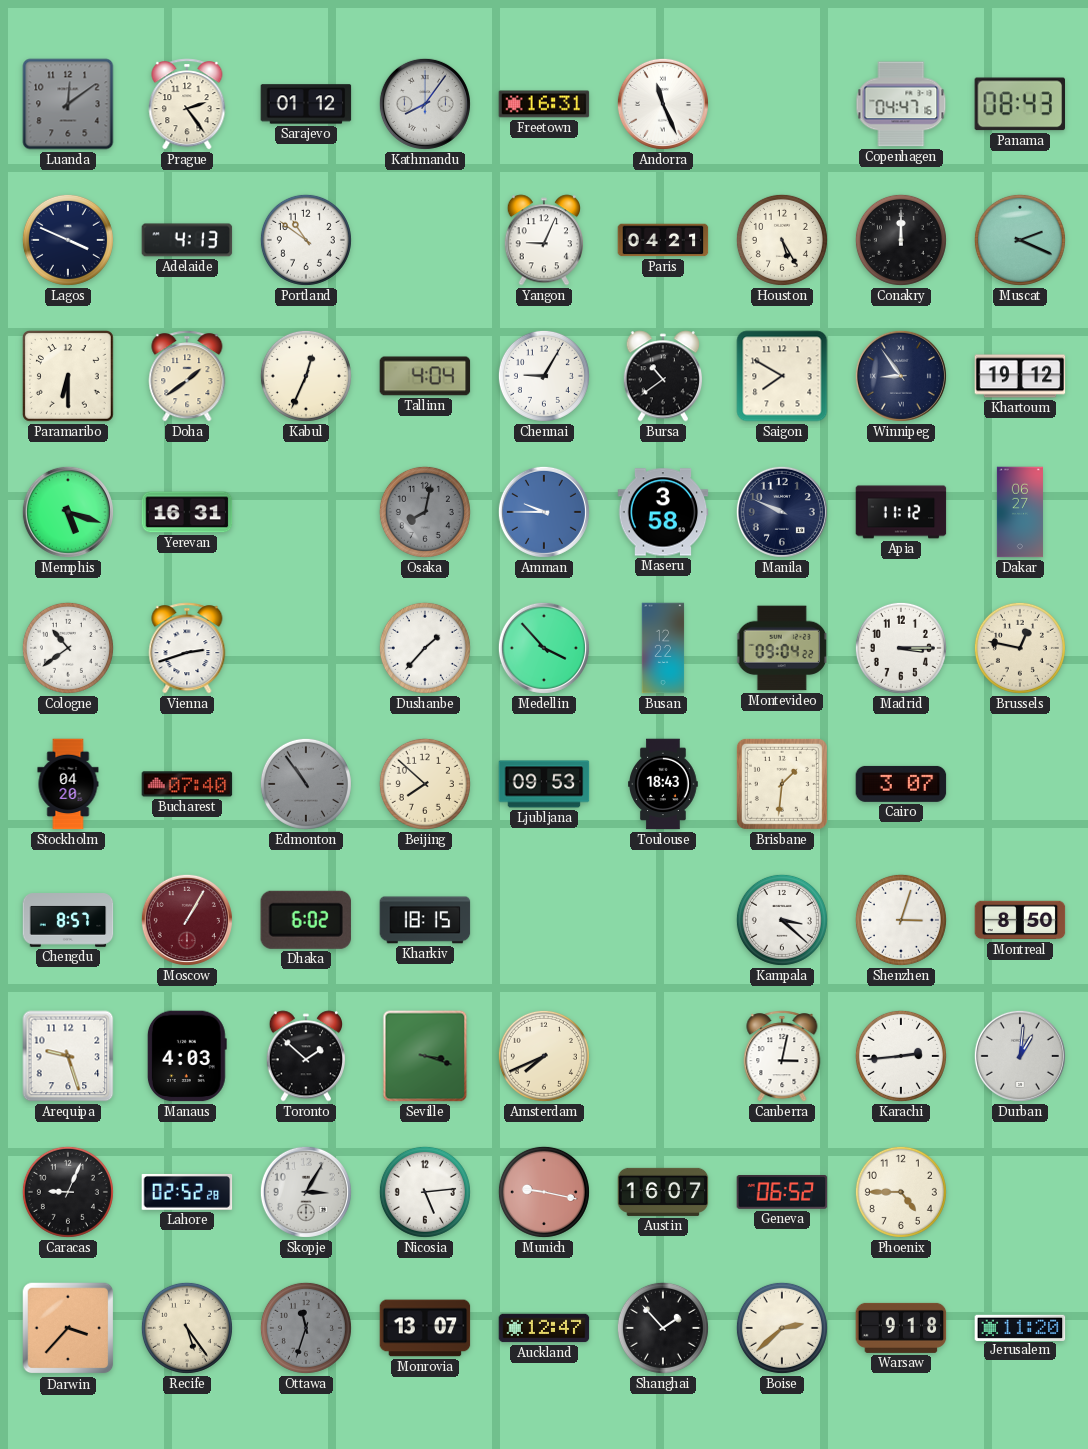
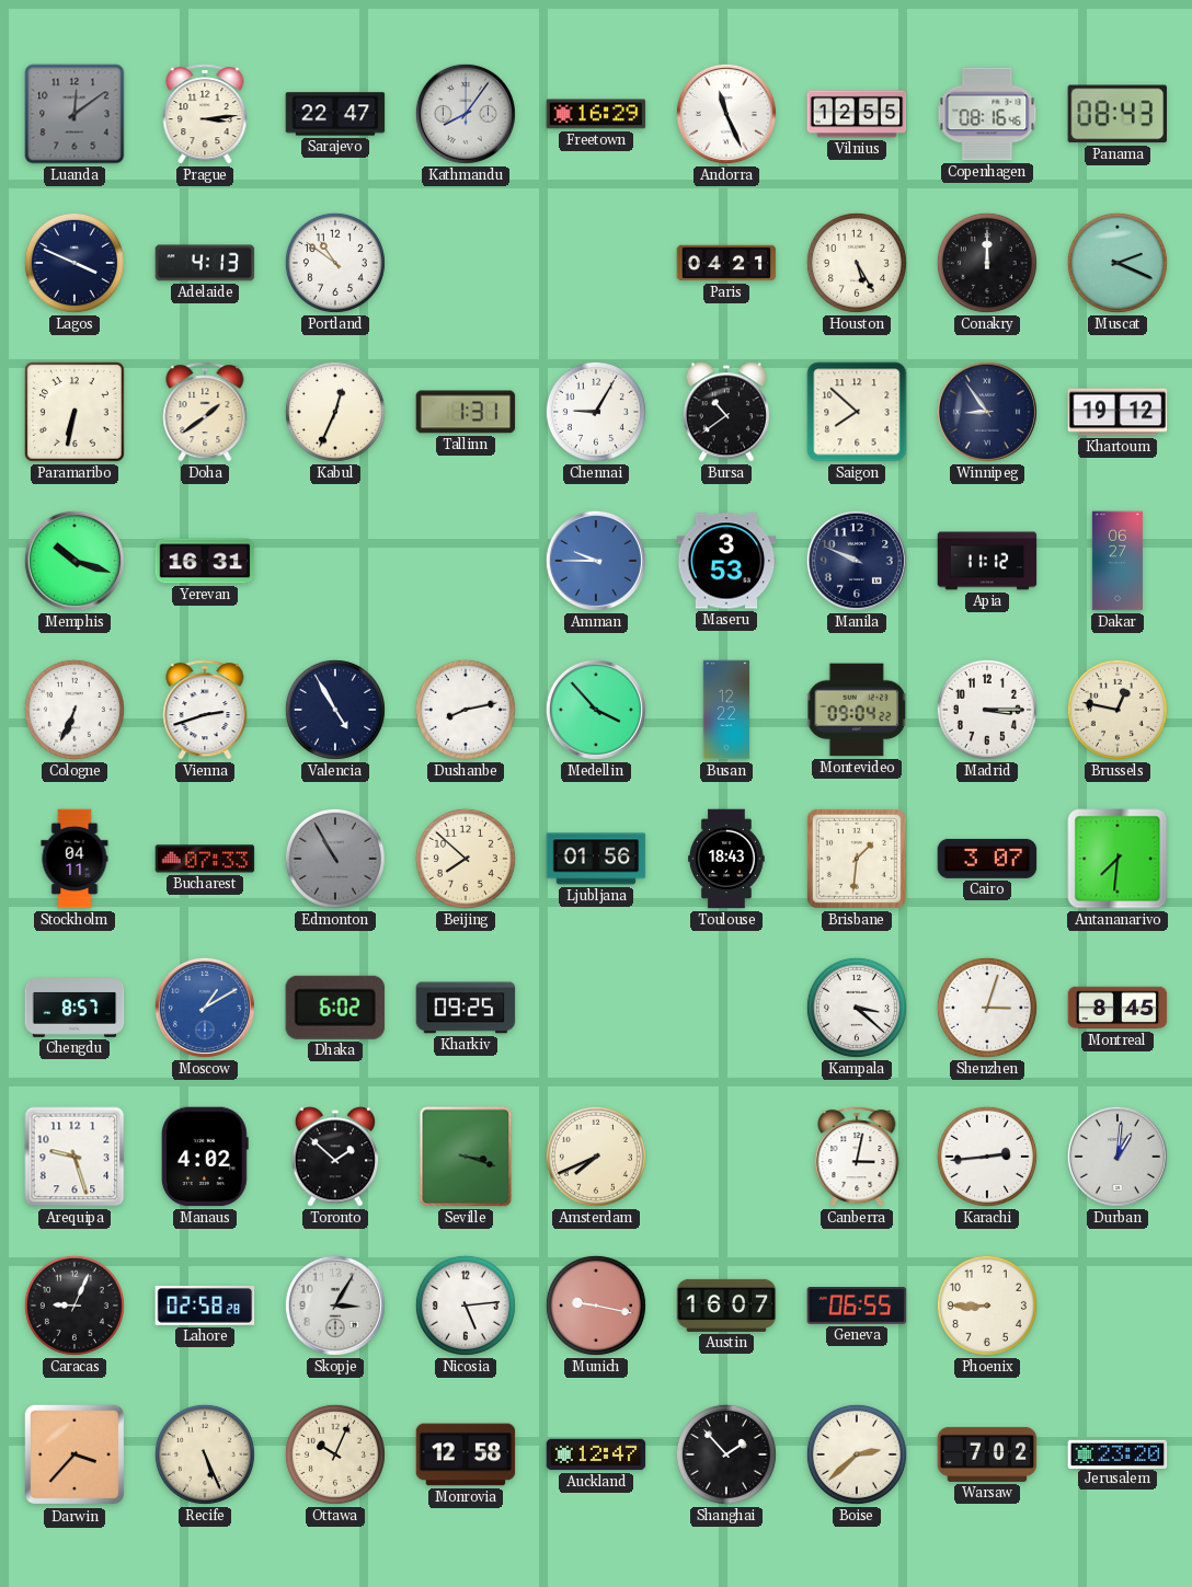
Prague: 2:24 -> 3:14 (205, 114)
Sarajevo: 01:12 -> 22:47 (335, 114)
Freetown: 16:31 -> 16:29 (596, 114)
Vilnius: none -> 12:55 (857, 114)
Copenhagen: 04:47 -> 08:16 (987, 114)
Yangon: 9:04 -> none (543, 240)
Paramaribo: 6:30 -> 6:32 (74, 412)
Tallinn: 4:04 -> 1:31 (466, 412)
Saigon: 7:50 -> 7:52 (857, 412)
Memphis: 5:18 -> 10:18 (74, 561)
Osaka: 8:02 -> none (425, 512)
Maseru: 3:58 -> 3:53 (726, 561)
Cologne: 10:39 -> 6:34 (74, 710)
Valencia: none -> 4:55 (335, 710)
Dushanbe: 1:37 -> 8:13 (466, 710)
Stockholm: 04:20 -> 04:11 (74, 859)
Bucharest: 07:40 -> 07:33 (205, 859)
Edmonton: 10:54 -> 10:55 (335, 859)
Ljubljana: 09:53 -> 01:56 (596, 859)
Antananarivo: none -> 7:31 (1117, 859)
Moscow: 1:05 -> 1:10 (205, 1008)
Moscow dial: burgundy -> blue (205, 1008)
Kharkiv: 18:15 -> 09:25 (466, 1008)
Montreal: 8:50 -> 8:45 (1117, 1008)
Manaus: 4:03 -> 4:02 (205, 1157)
Lahore: 02:52 -> 02:58 (205, 1306)
Geneva: 06:52 -> 06:55 (857, 1306)
Phoenix: 4:45 -> 8:45 (987, 1306)
Recife: 5:24 -> 5:26 (205, 1454)
Ottawa: 11:33 -> 10:04 (335, 1454)
Ottawa dial: grey -> cream (335, 1454)
Monrovia: 13:07 -> 12:58 (466, 1454)
Warsaw: 9:18 -> 7:02 (987, 1454)
Jerusalem: 11:20 -> 23:20 (1117, 1453)
